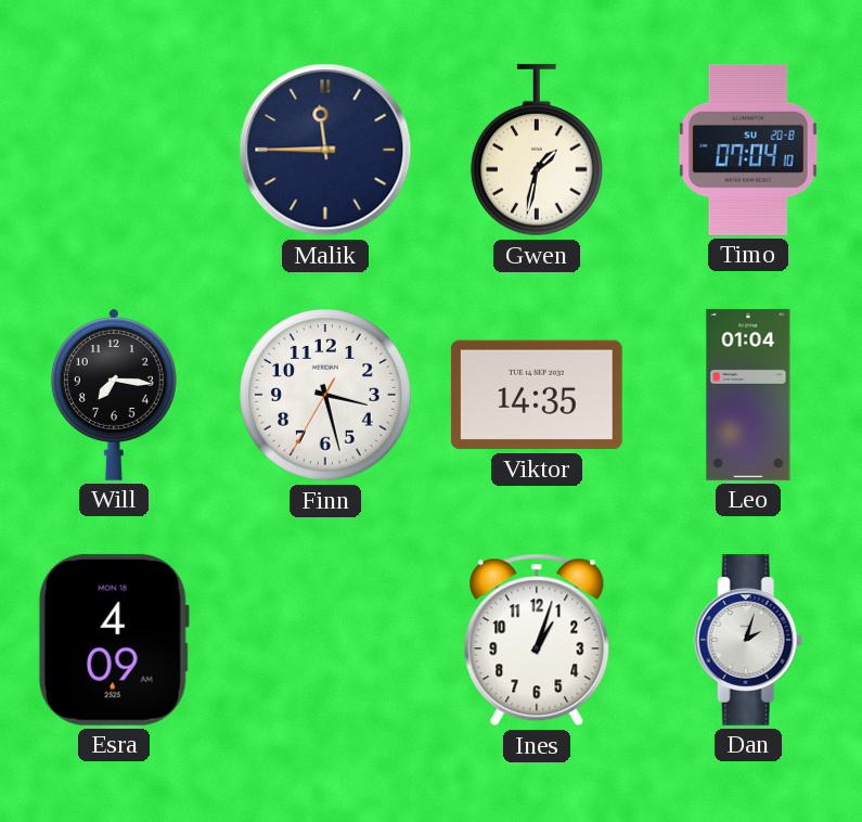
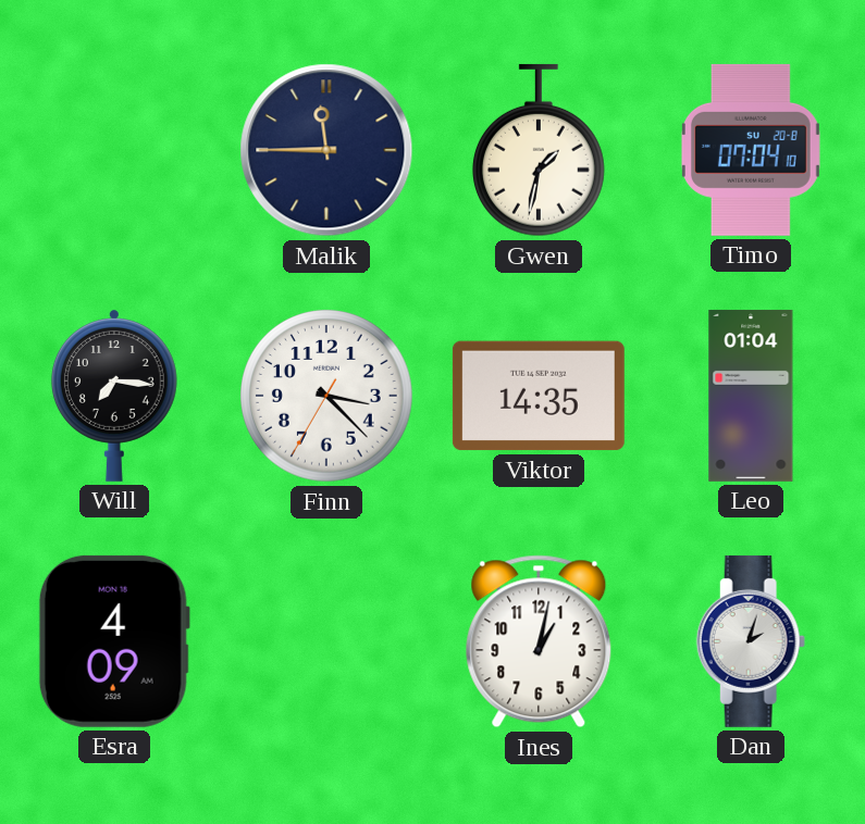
Finn: 3:27 -> 3:22 (328, 397)
Ines: 1:03 -> 1:02 (539, 641)
